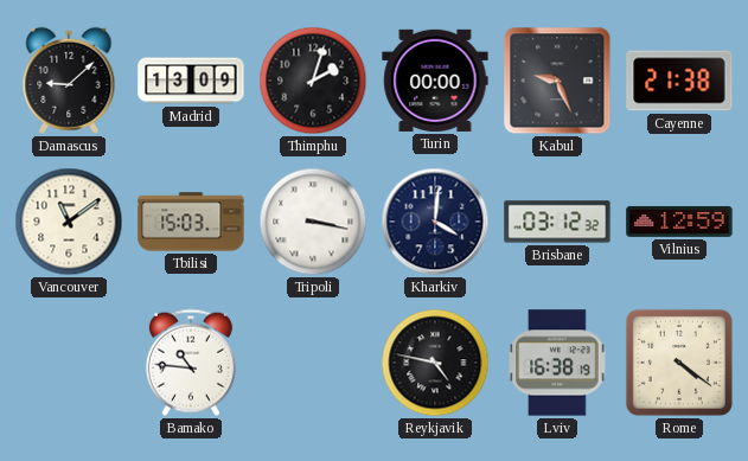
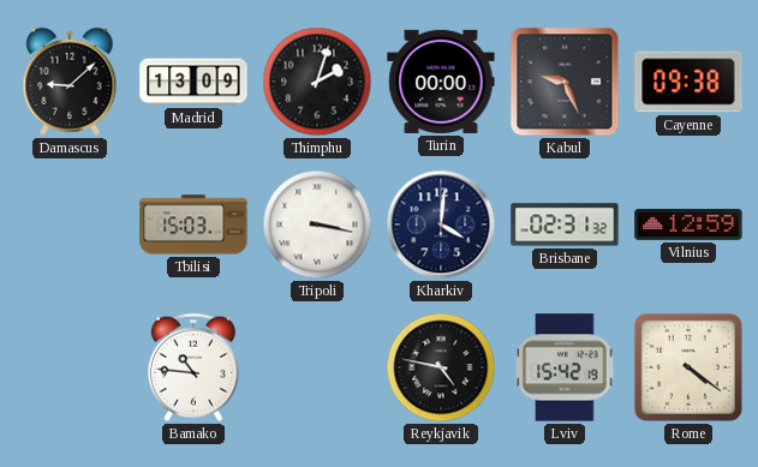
Cayenne: 21:38 -> 09:38 (688, 82)
Vancouver: 11:09 -> none (69, 222)
Brisbane: 03:12 -> 02:31 (565, 224)
Lviv: 16:38 -> 15:42 (565, 367)
